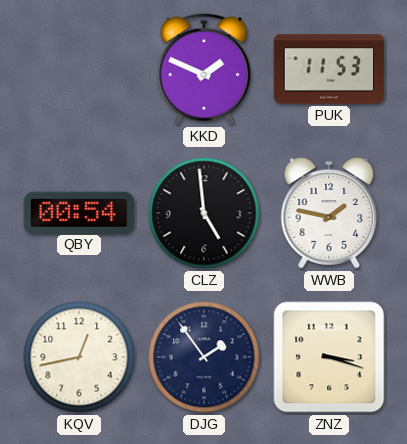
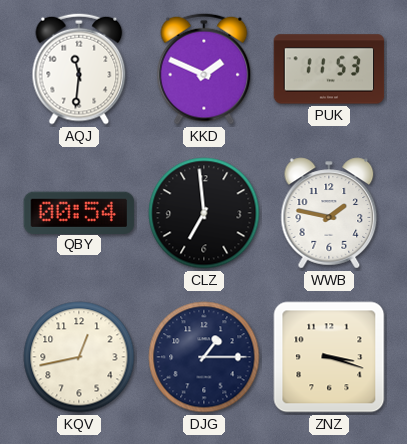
AQJ: none -> 11:31 (79, 69)
CLZ: 4:59 -> 6:59 (204, 213)
DJG: 1:54 -> 1:15 (204, 357)
